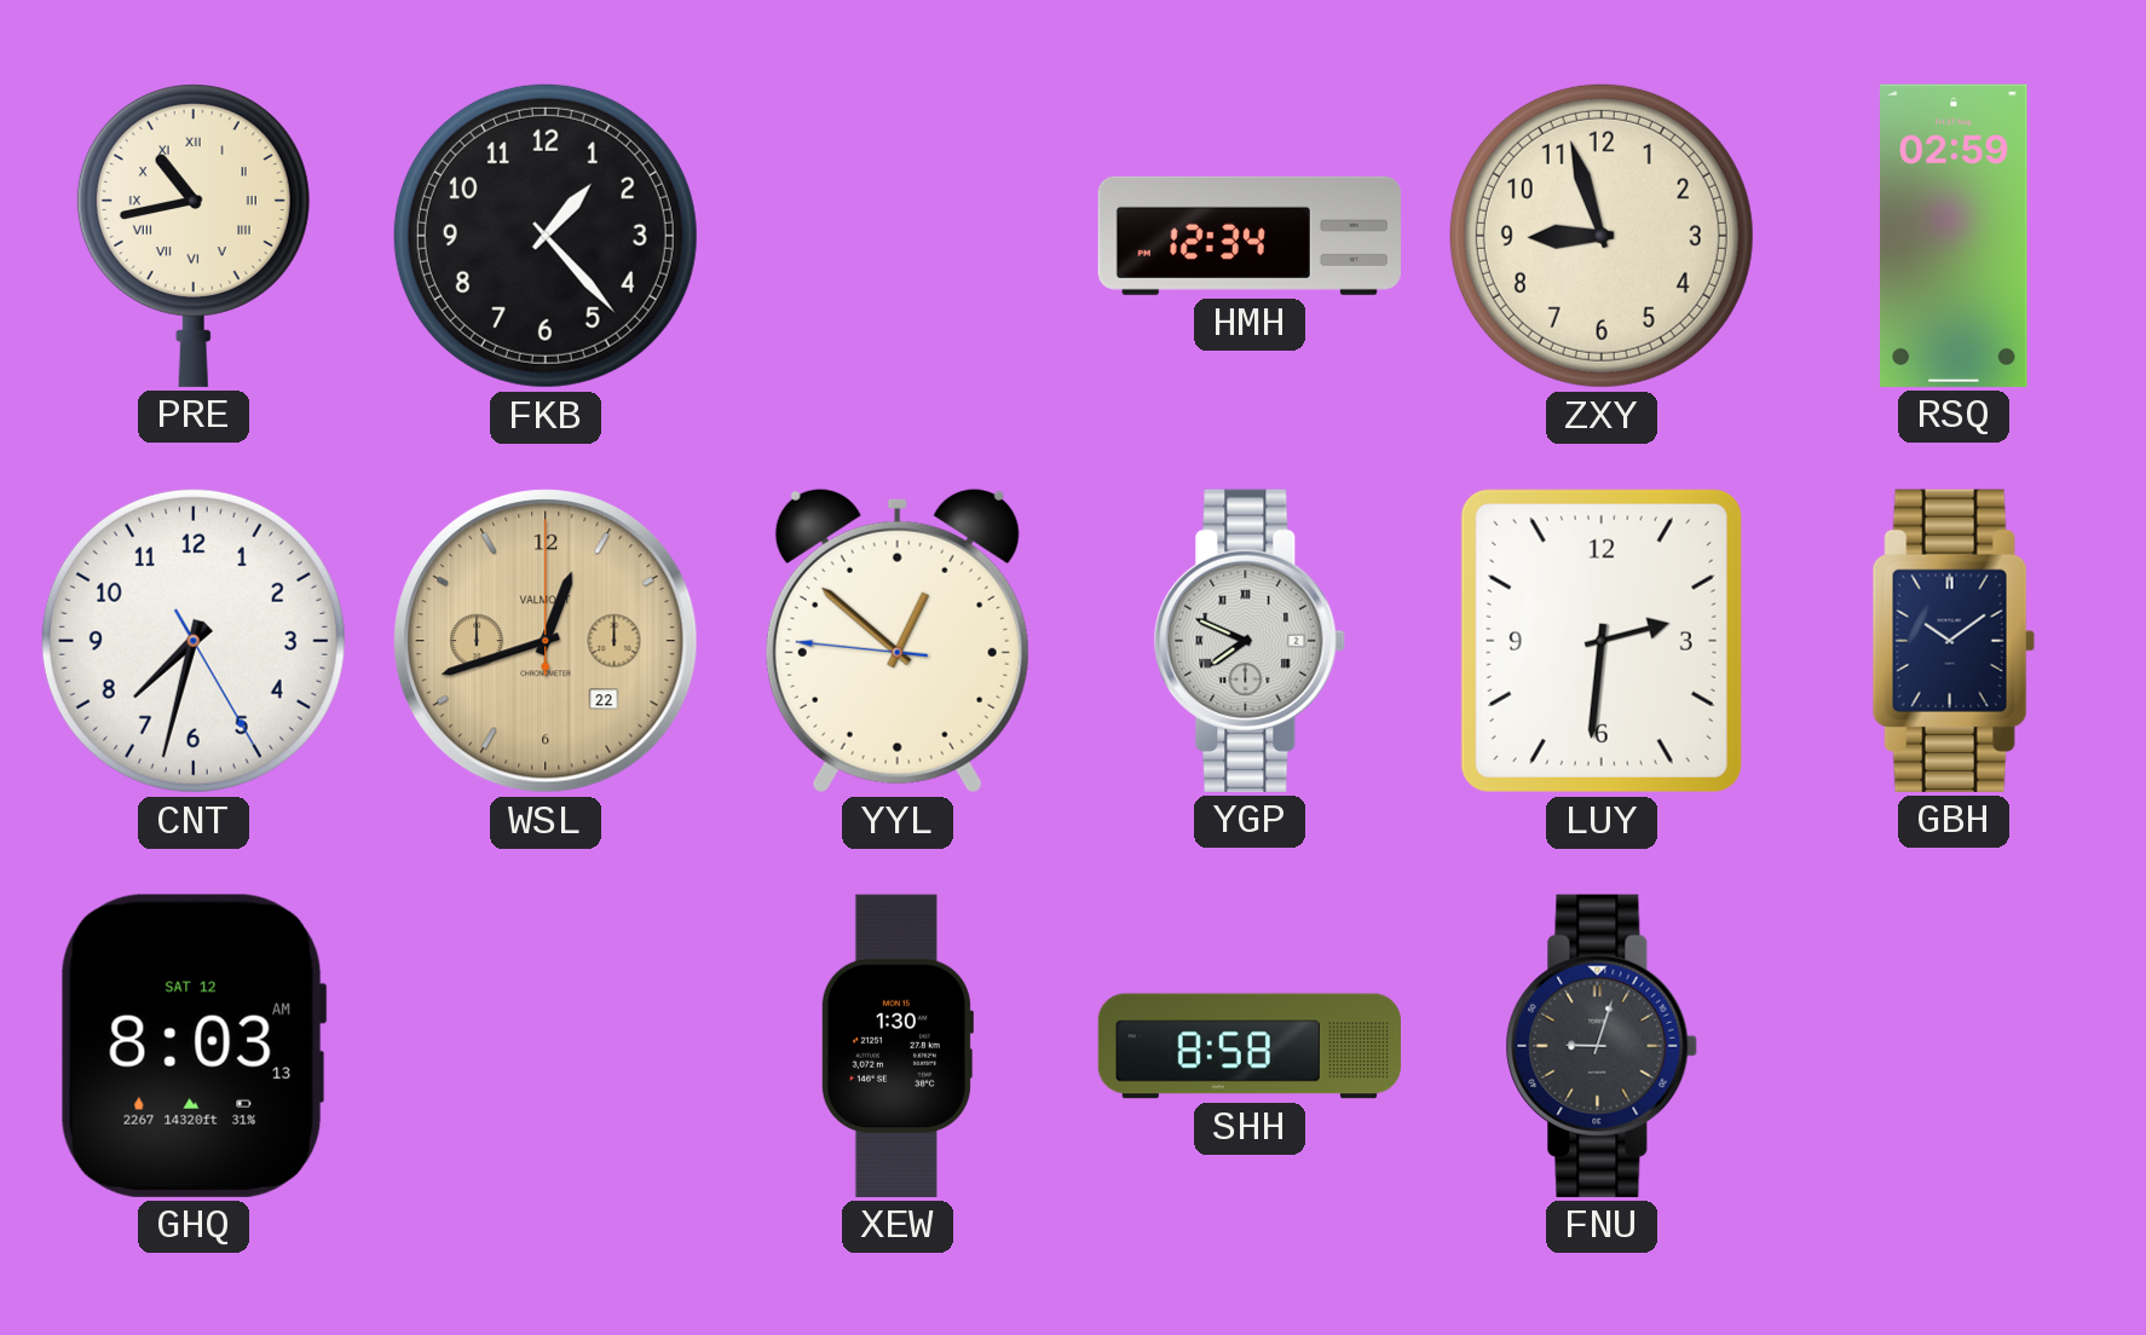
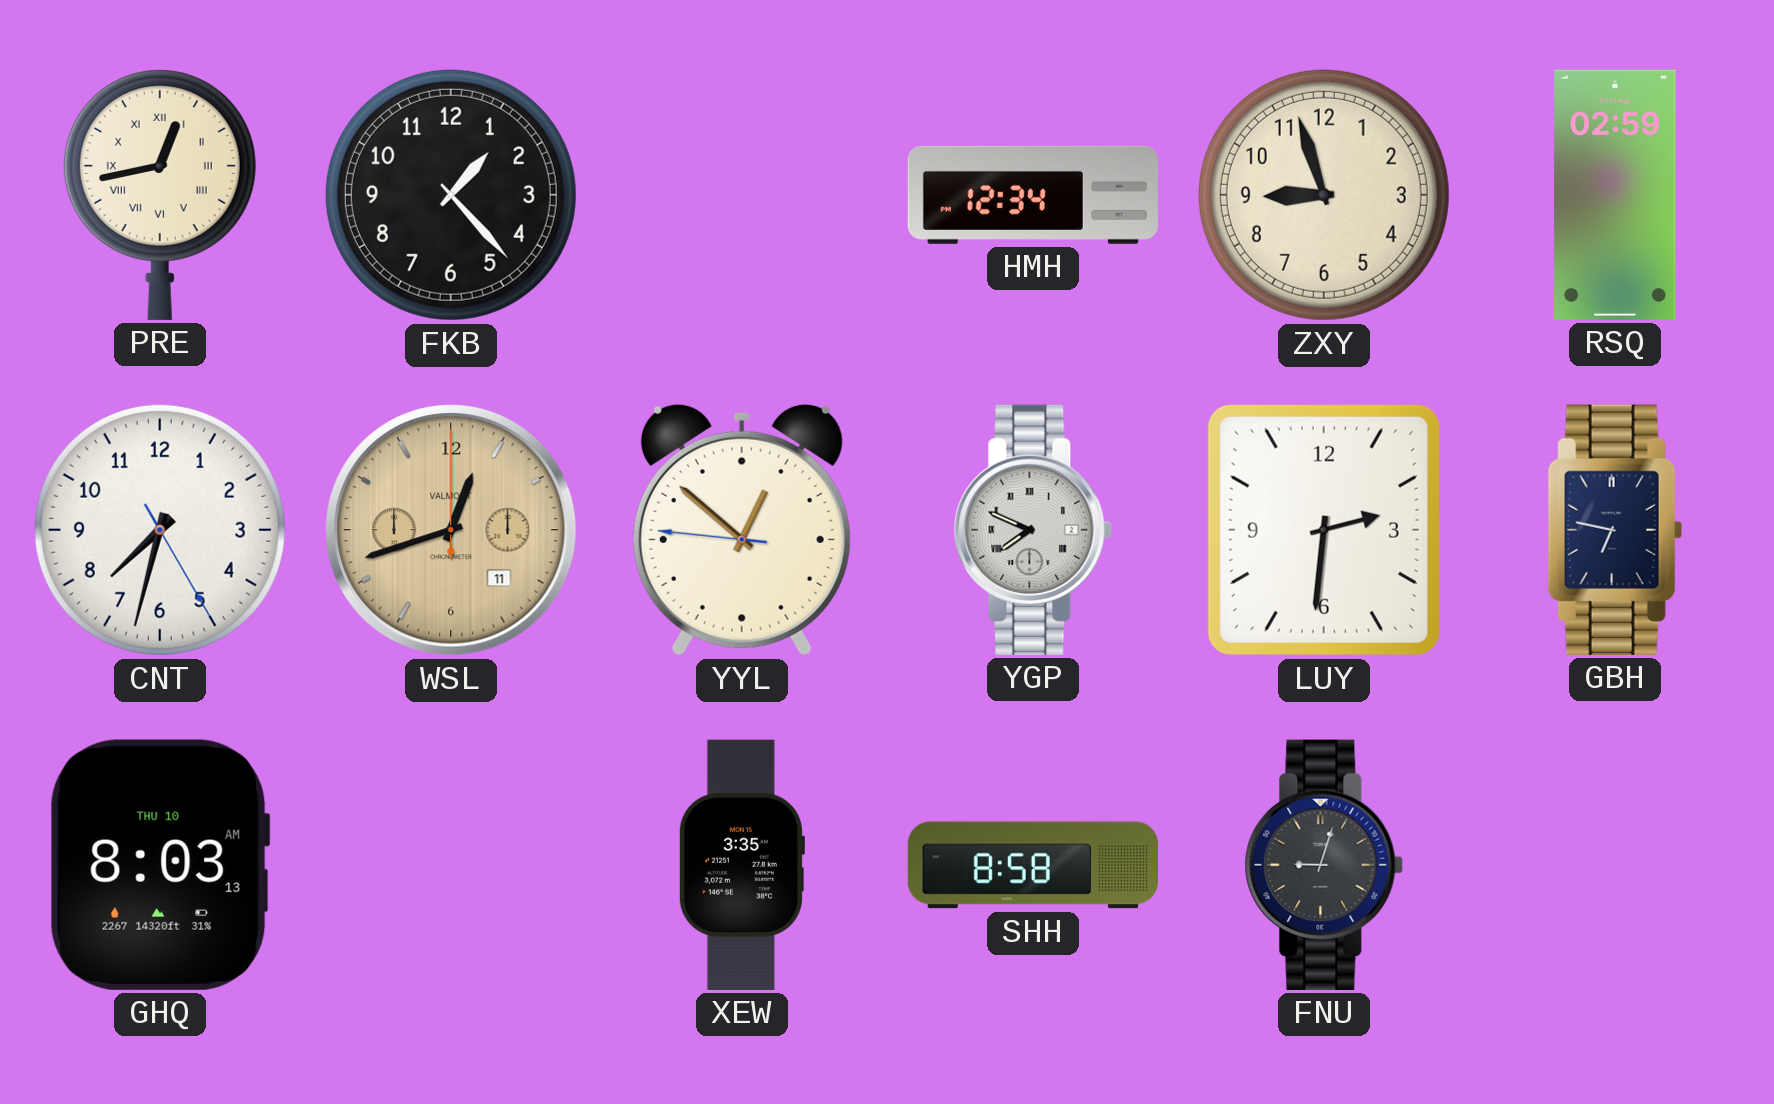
PRE: 10:43 -> 12:43 (160, 195)
WSL date: 22 -> 11 (452, 531)
GBH: 10:09 -> 6:47 (1615, 530)
GHQ date: SAT 12 -> THU 10 (160, 865)
XEW: 1:30 -> 3:35 (741, 865)
